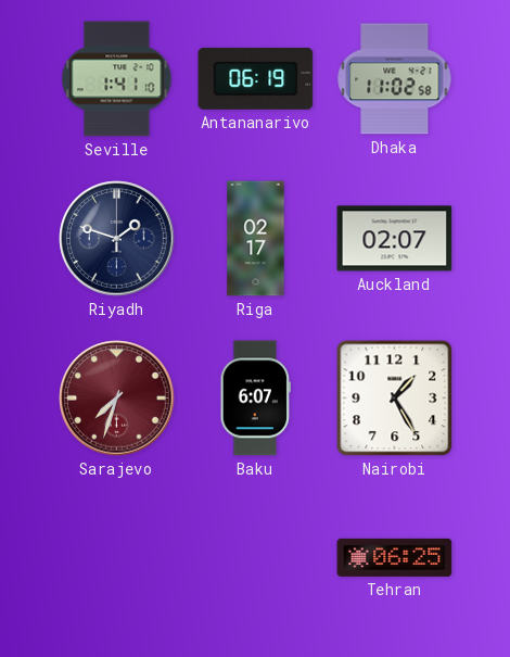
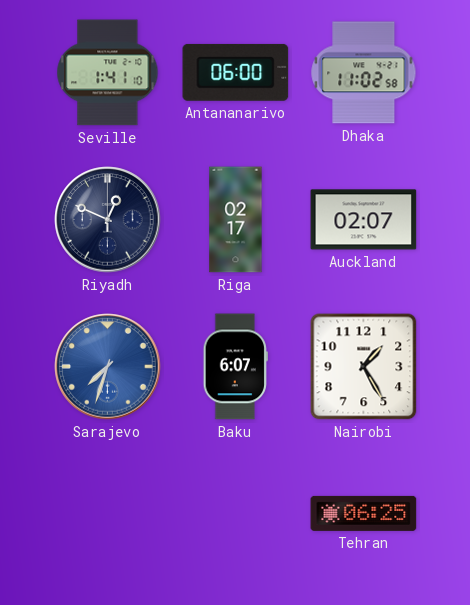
Antananarivo: 06:19 -> 06:00 (236, 72)
Riyadh: 1:48 -> 12:49 (108, 220)
Sarajevo dial: burgundy -> blue (108, 367)
